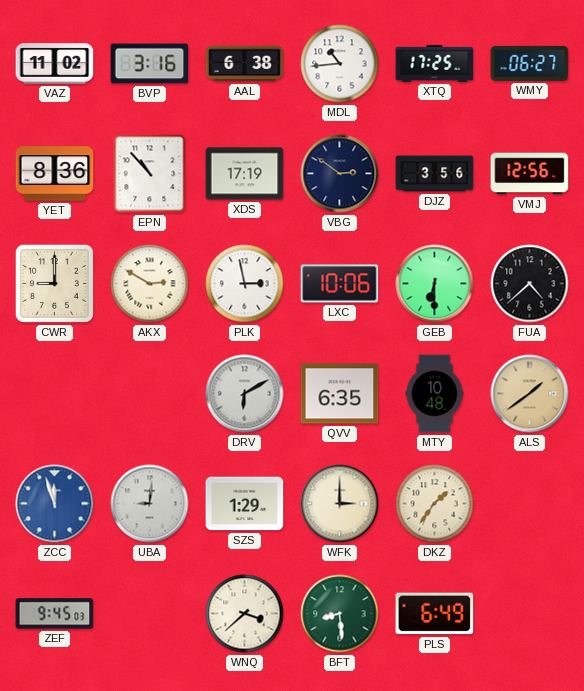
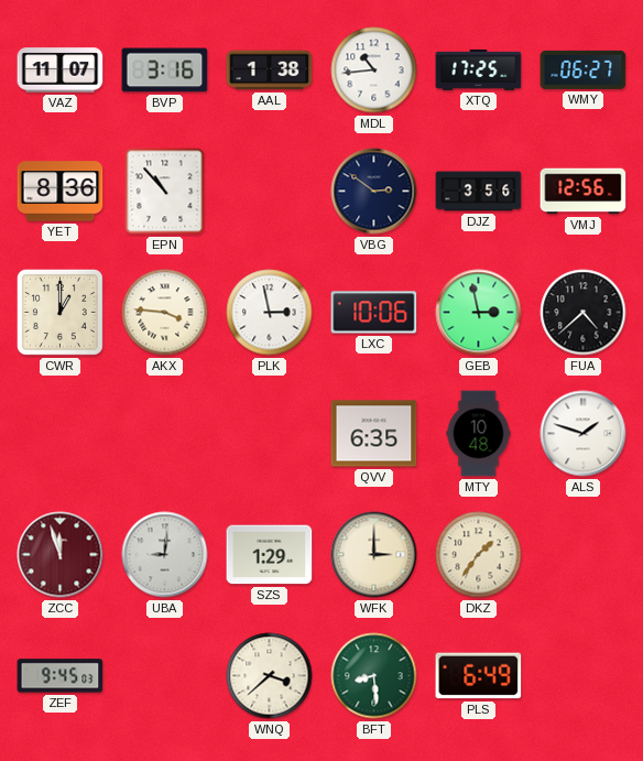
VAZ: 11:02 -> 11:07 (61, 70)
AAL: 6:38 -> 1:38 (270, 70)
XDS: 17:19 -> none (245, 174)
CWR: 9:00 -> 1:00 (59, 312)
AKX: 2:50 -> 3:46 (165, 313)
GEB: 6:30 -> 2:58 (479, 313)
DRV: 6:10 -> none (245, 394)
ALS: 1:39 -> 1:48 (584, 434)
ALS dial: champagne -> white (584, 434)
ZCC dial: blue -> burgundy (61, 555)
